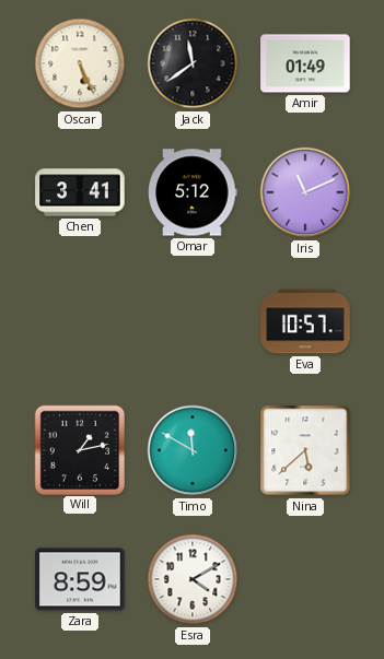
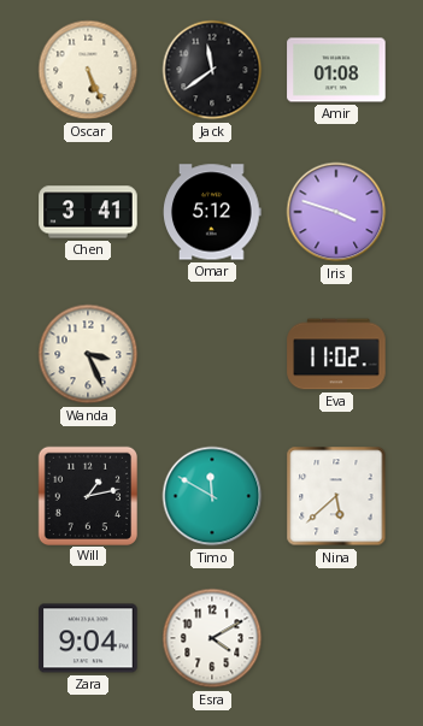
Amir: 01:49 -> 01:08 (336, 70)
Iris: 11:11 -> 3:48 (336, 212)
Wanda: none -> 3:26 (88, 354)
Eva: 10:57 -> 11:02 (336, 354)
Zara: 8:59 -> 9:04 (88, 638)
